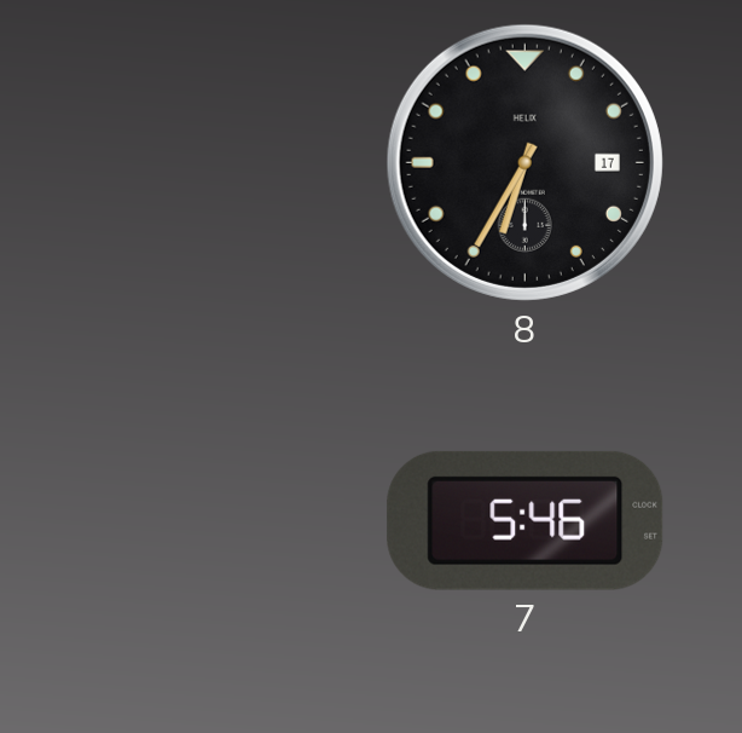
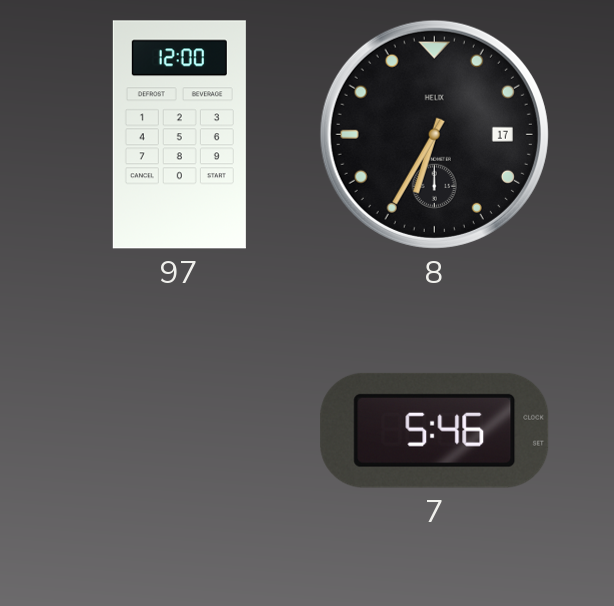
97: none -> 12:00 (179, 135)
